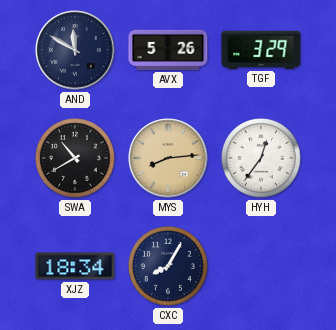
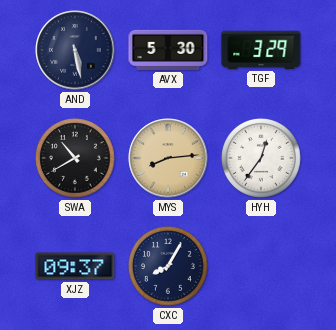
AND: 11:50 -> 5:28 (75, 50)
AVX: 5:26 -> 5:30 (168, 50)
XJZ: 18:34 -> 09:37 (75, 266)
